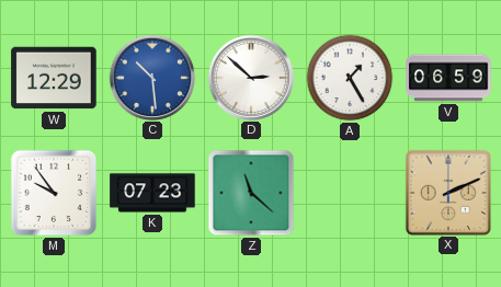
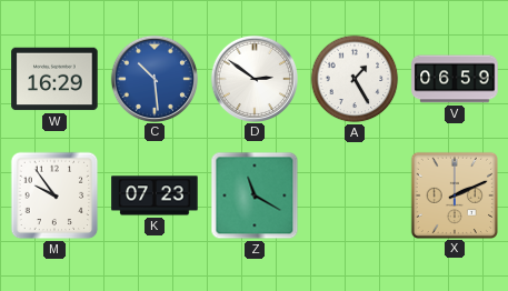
W: 12:29 -> 16:29 (54, 79)
D: 2:52 -> 2:51 (253, 78)
Z: 11:22 -> 11:20 (255, 195)
